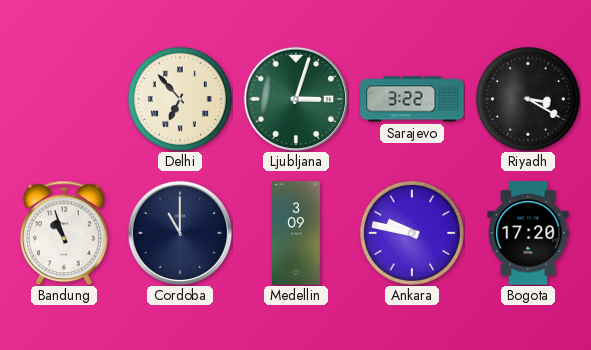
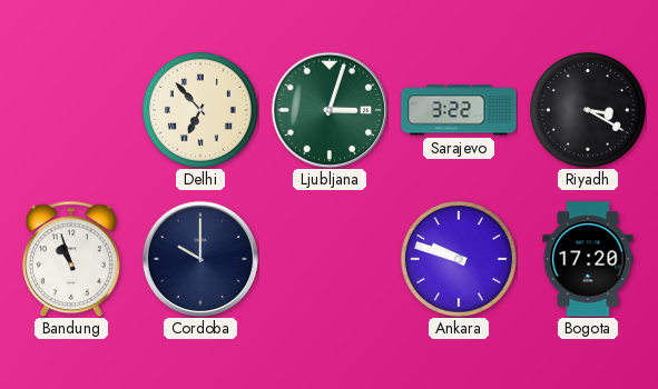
Cordoba: 11:00 -> 10:00 (199, 258)
Medellin: 3:09 -> none (297, 233)
Ankara: 9:47 -> 9:48 (459, 259)
